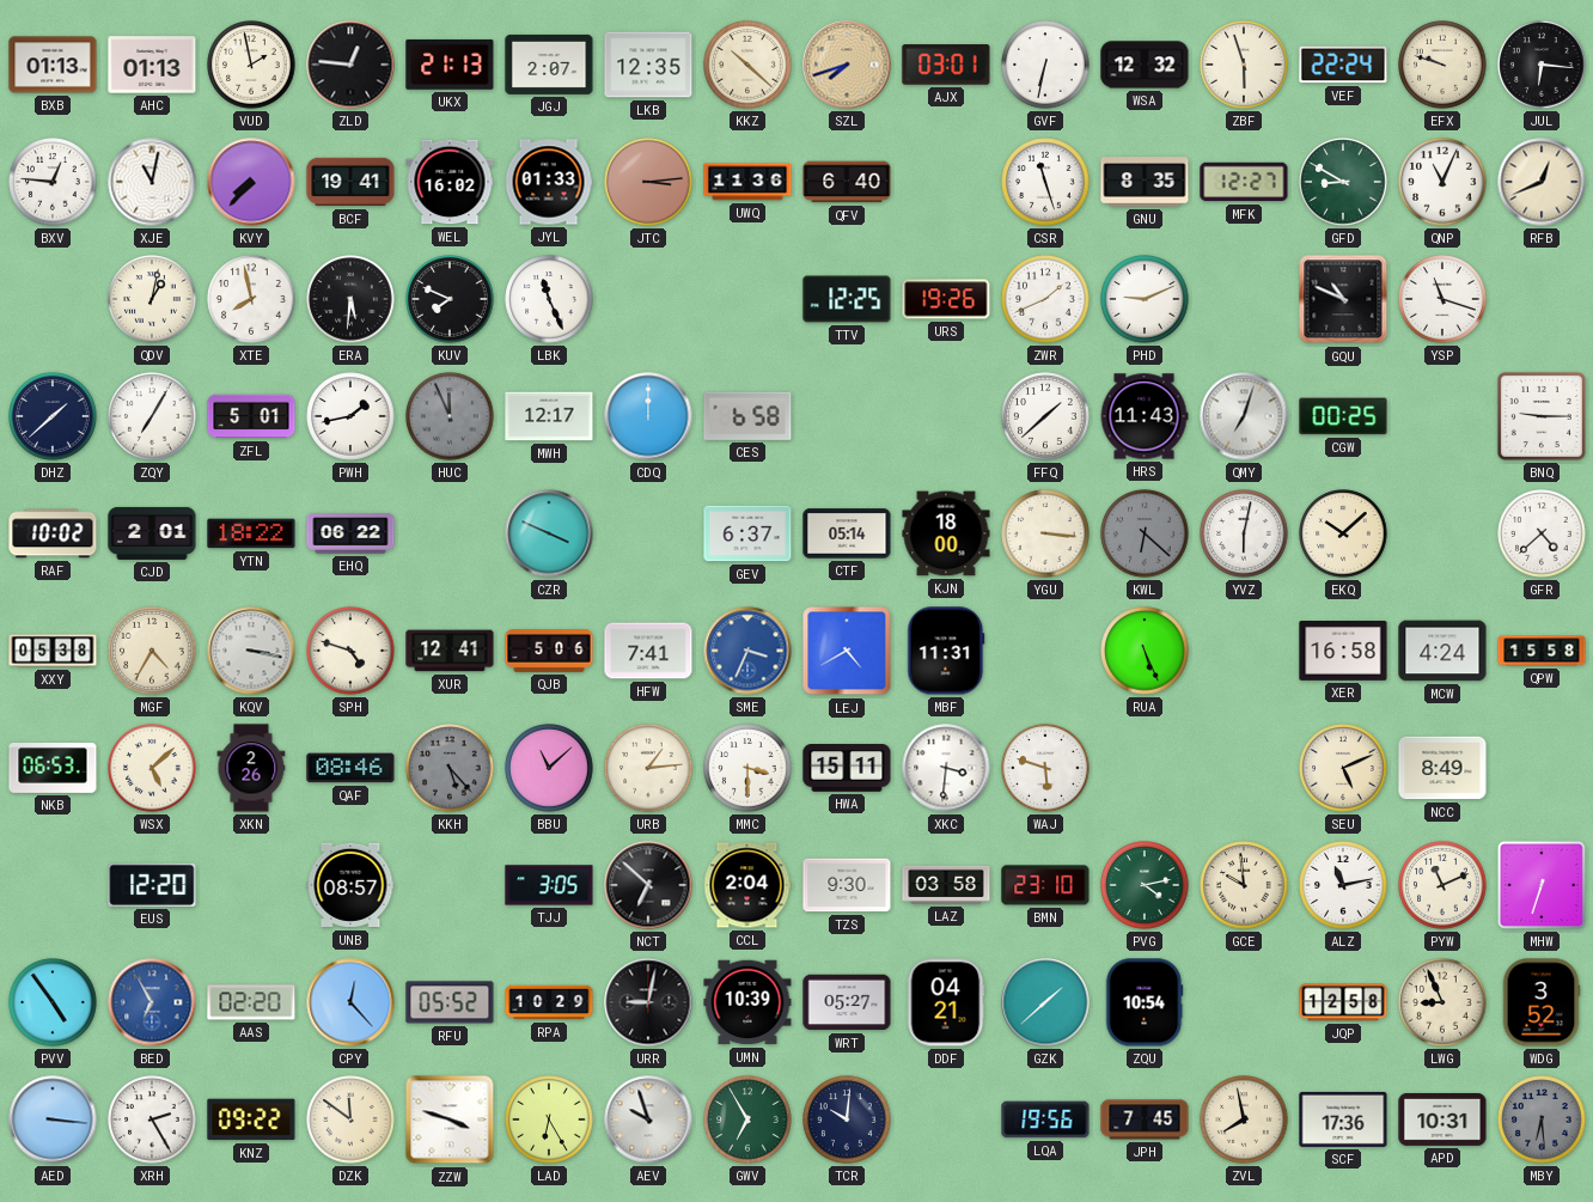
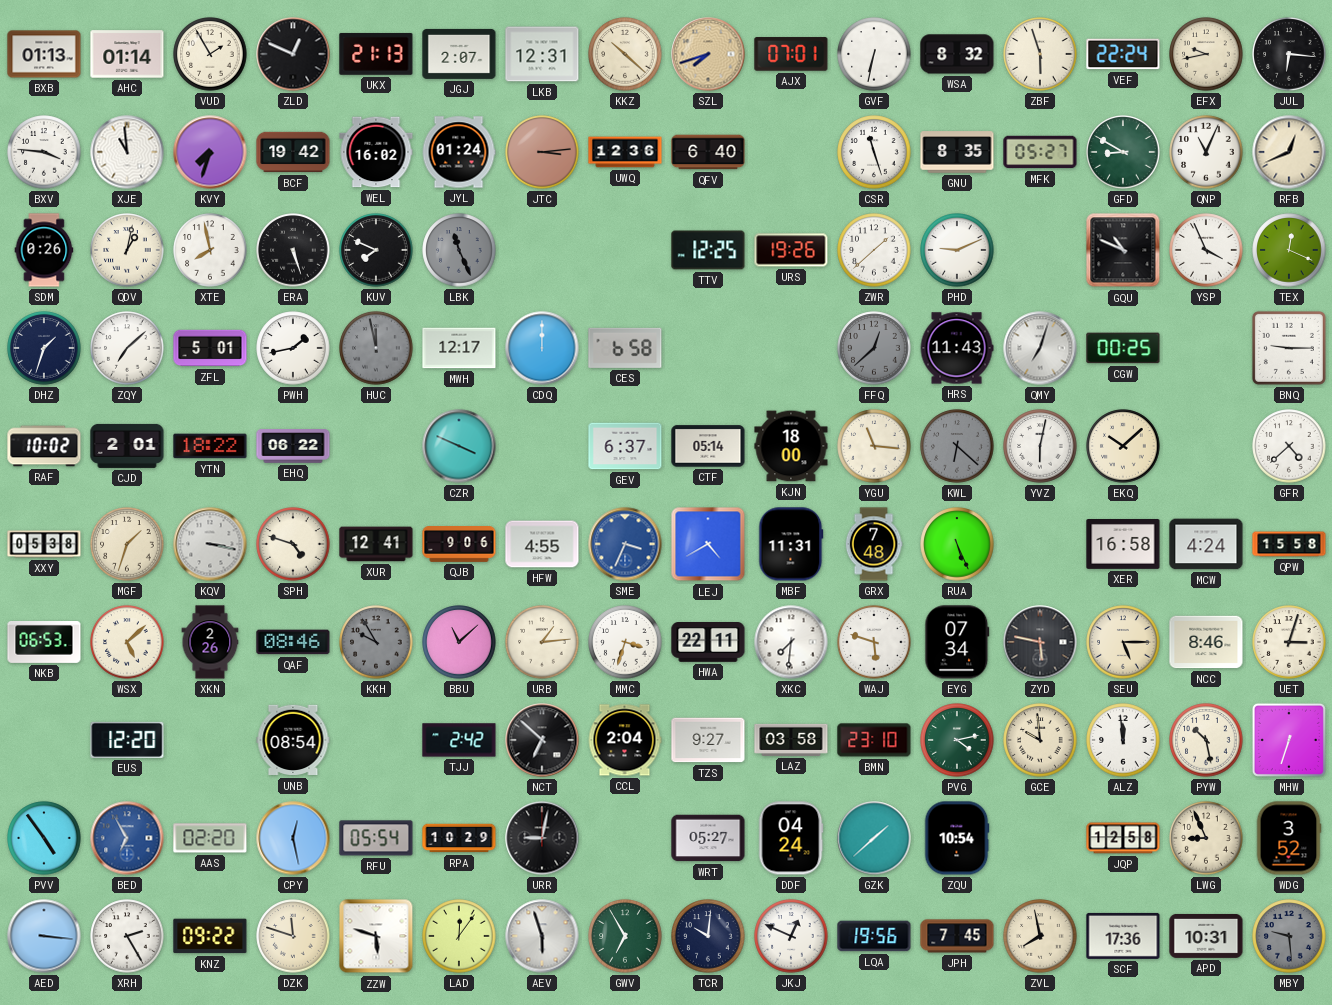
AHC: 01:13 -> 01:14 (127, 54)
VUD: 1:58 -> 1:55 (210, 54)
ZLD: 12:46 -> 12:49 (293, 54)
LKB: 12:35 -> 12:31 (542, 54)
AJX: 03:01 -> 07:01 (791, 54)
WSA: 12:32 -> 8:32 (957, 54)
EFX: 9:48 -> 9:43 (1206, 54)
BXV: 12:46 -> 3:46 (44, 152)
XJE: 11:02 -> 10:59 (127, 152)
KVY: 7:37 -> 7:33 (210, 152)
BCF: 19:41 -> 19:42 (293, 152)
JYL: 01:33 -> 01:24 (459, 152)
UWQ: 11:36 -> 12:36 (625, 152)
MFK: 12:27 -> 05:27 (1040, 152)
SDM: none -> 0:26 (44, 250)
ERA: 5:31 -> 5:27 (293, 250)
LBK dial: white -> grey (459, 250)
ZWR: 1:41 -> 1:38 (874, 250)
YSP: 11:18 -> 3:56 (1206, 250)
TEX: none -> 12:19 (1289, 250)
DHZ: 1:38 -> 1:33 (44, 348)
ZQY: 7:05 -> 7:08 (127, 348)
HUC: 11:56 -> 11:58 (376, 348)
FFQ: 1:38 -> 12:38 (874, 348)
FFQ dial: white -> grey (874, 348)
YGU: 3:16 -> 11:16 (874, 446)
MGF: 4:35 -> 1:33 (127, 544)
QJB: 5:06 -> 9:06 (459, 545)
HFW: 7:41 -> 4:55 (542, 544)
GRX: none -> 7:48 (874, 544)
KKH: 5:23 -> 9:55 (376, 642)
MMC: 3:30 -> 3:33 (625, 642)
HWA: 15:11 -> 22:11 (708, 643)
XKC: 3:31 -> 7:31 (791, 642)
EYG: none -> 07:34 (957, 642)
ZYD: none -> 5:47 (1040, 642)
SEU: 5:11 -> 5:15 (1123, 642)
NCC: 8:49 -> 8:46 (1206, 642)
UET: none -> 3:03 (1289, 642)
UNB: 08:57 -> 08:54 (293, 740)
TJJ: 3:05 -> 2:42 (459, 740)
TZS: 9:30 -> 9:27 (708, 740)
ALZ: 11:13 -> 11:59 (1123, 740)
PYW: 11:11 -> 10:28 (1206, 740)
CPY: 12:23 -> 12:28 (293, 838)
RFU: 05:52 -> 05:54 (376, 838)
UMN: 10:39 -> none (747, 1002)
DDF: 04:21 -> 04:24 (791, 838)
DZK: 11:51 -> 11:48 (293, 936)
ZZW: 3:48 -> 5:48 (376, 936)
LAD: 6:25 -> 12:06 (459, 936)
AEV: 9:57 -> 5:57 (542, 936)
JKJ: none -> 12:49 (791, 936)
MBY: 6:29 -> 9:29 (1289, 936)
